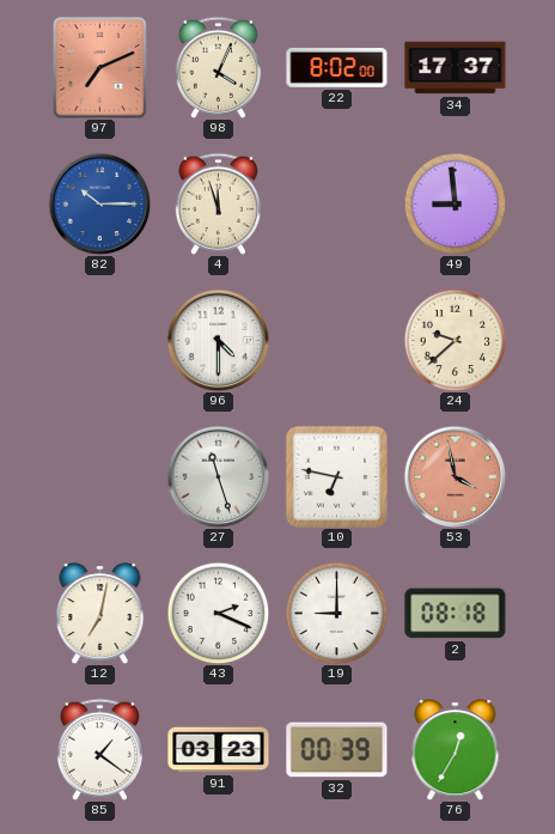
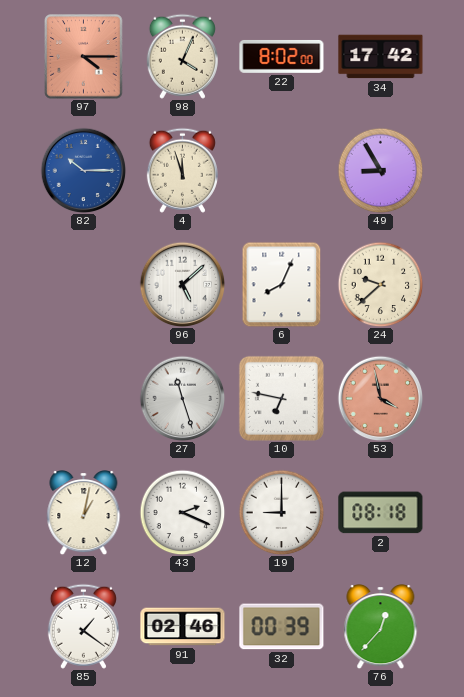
97: 7:11 -> 4:15 (84, 57)
34: 17:37 -> 17:42 (381, 57)
49: 8:59 -> 8:55 (380, 170)
96: 4:30 -> 5:08 (182, 284)
6: none -> 8:04 (282, 284)
12: 7:02 -> 1:02 (84, 513)
91: 03:23 -> 02:46 (183, 627)
76: 12:35 -> 12:37 (381, 627)
